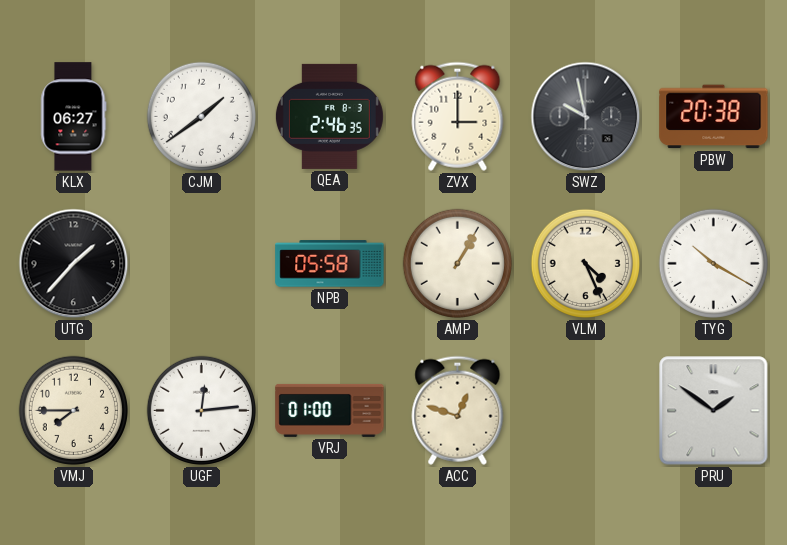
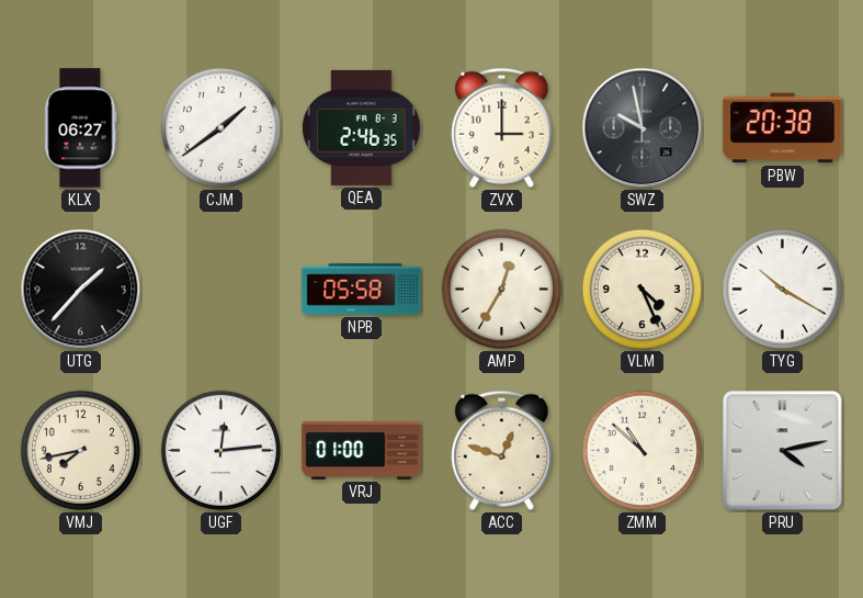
AMP: 1:05 -> 12:35 (501, 289)
VMJ: 7:45 -> 7:43 (80, 450)
ZMM: none -> 10:52 (641, 450)
PRU: 1:51 -> 4:13 (783, 451)
